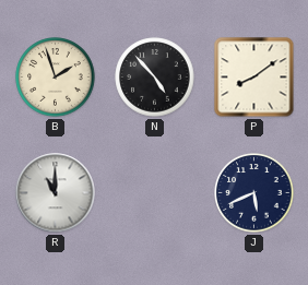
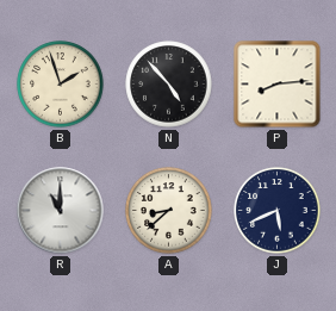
P: 8:09 -> 8:14 (278, 85)
A: none -> 8:38 (169, 211)
